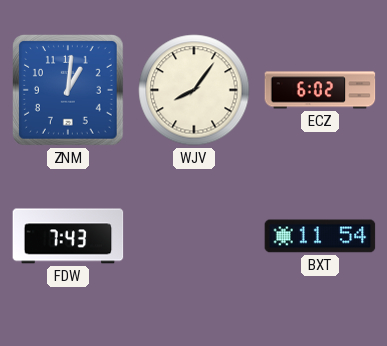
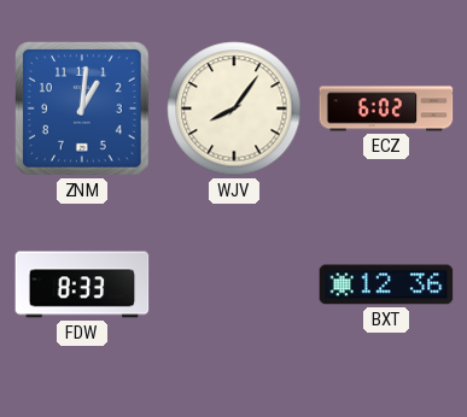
FDW: 7:43 -> 8:33 (82, 284)
BXT: 11:54 -> 12:36 (386, 284)
